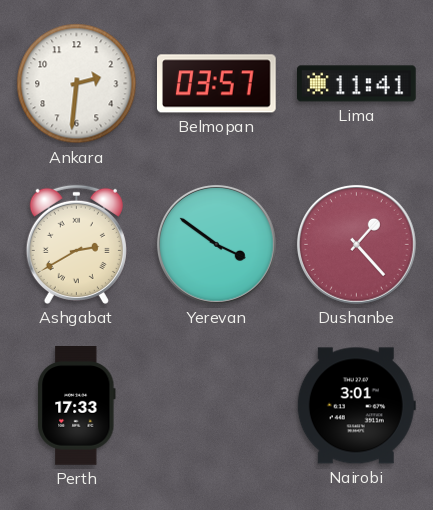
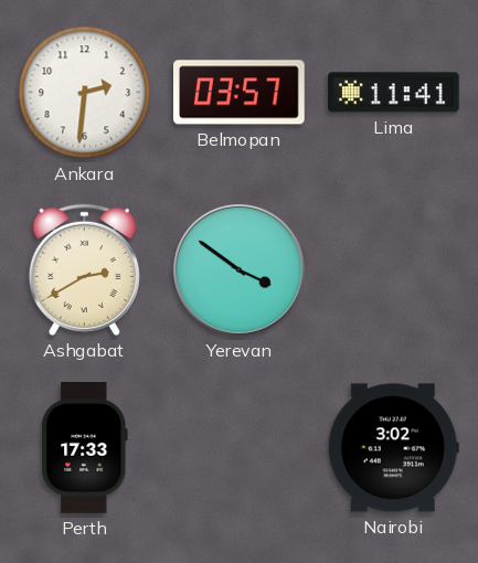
Dushanbe: 1:23 -> none (356, 244)
Nairobi: 3:01 -> 3:02 (393, 448)
